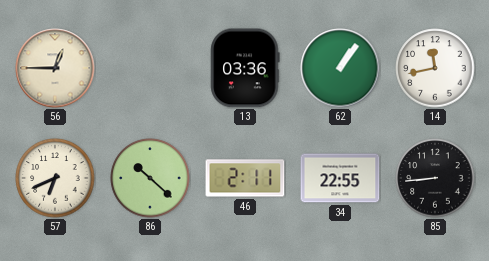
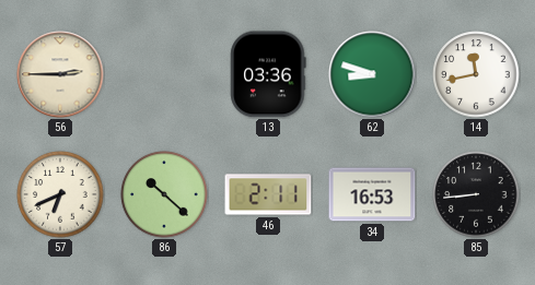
56: 12:45 -> 2:45 (60, 74)
62: 1:06 -> 8:48 (372, 74)
34: 22:55 -> 16:53 (372, 194)
